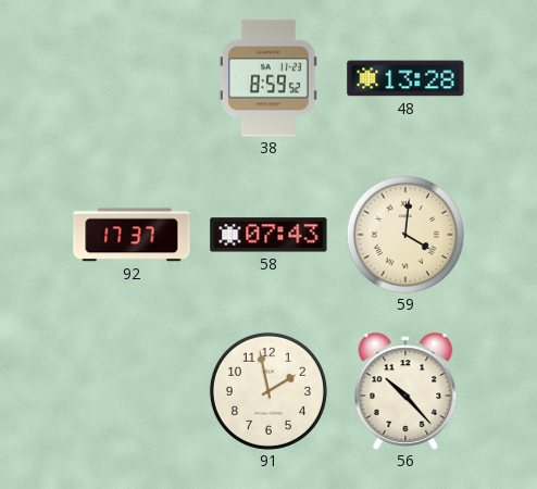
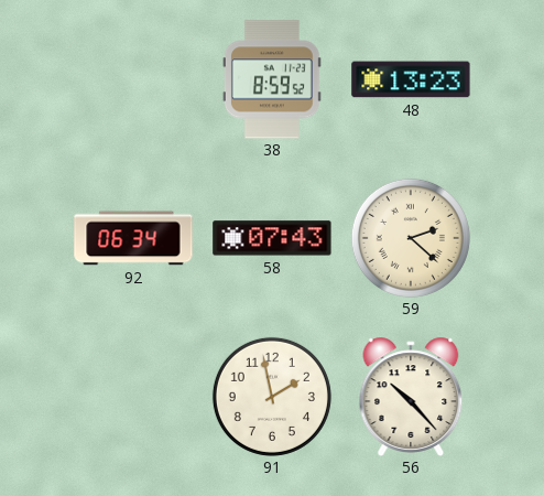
48: 13:28 -> 13:23 (411, 79)
92: 17:37 -> 06:34 (133, 238)
59: 4:01 -> 2:22 (411, 238)
